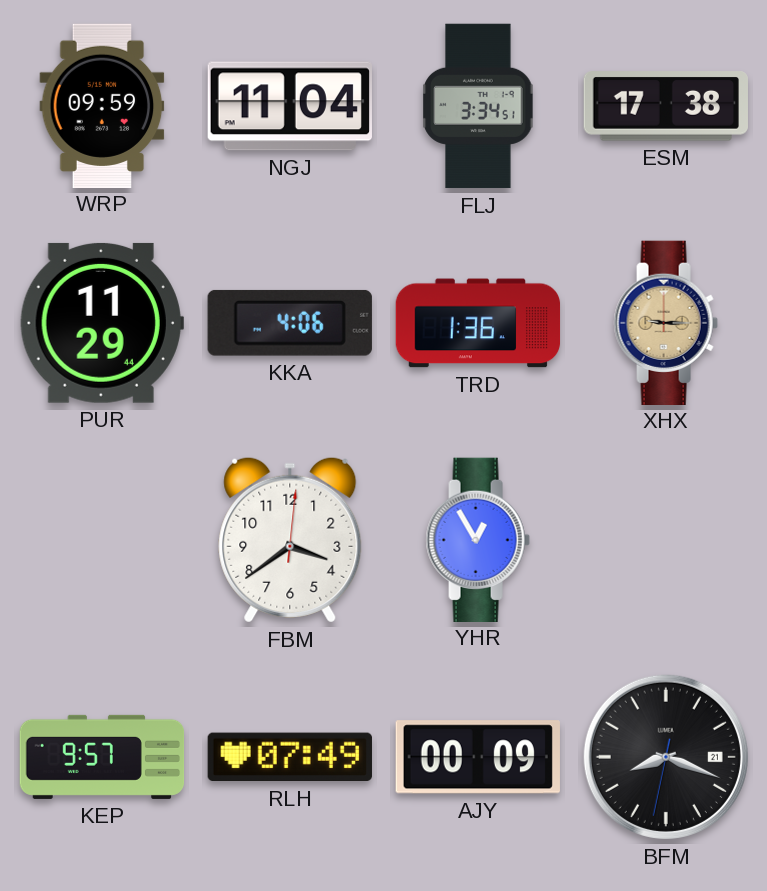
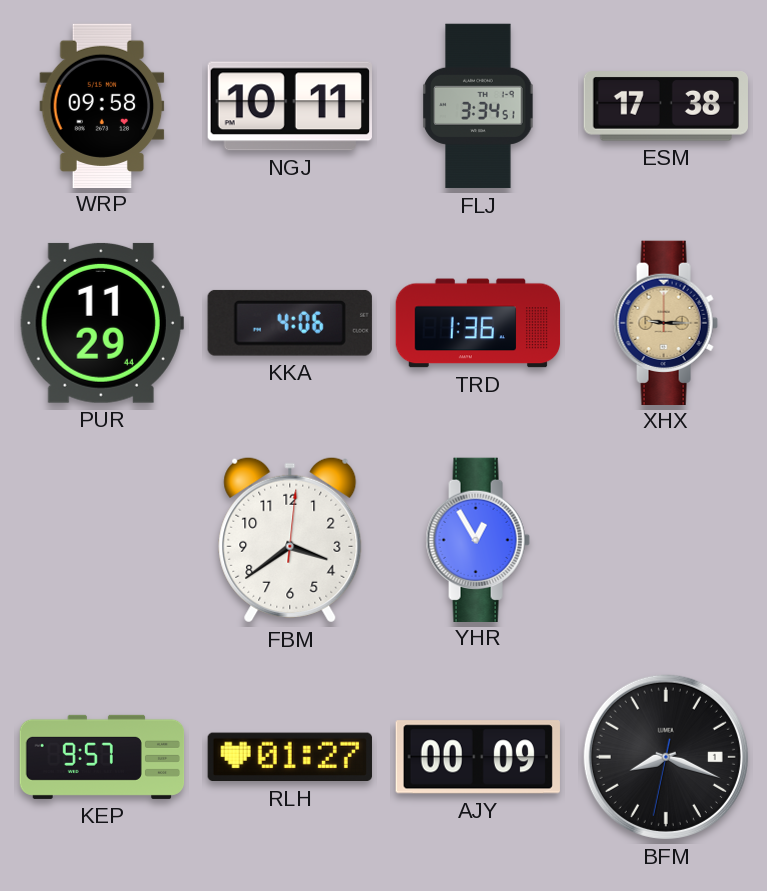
WRP: 09:59 -> 09:58 (102, 105)
NGJ: 11:04 -> 10:11 (290, 106)
RLH: 07:49 -> 01:27 (290, 757)
BFM date: 21 -> 1 (666, 757)
